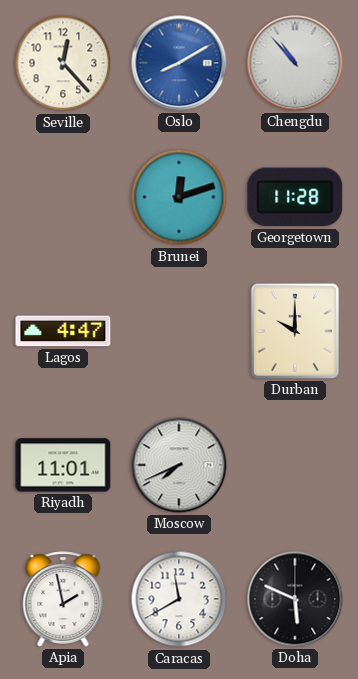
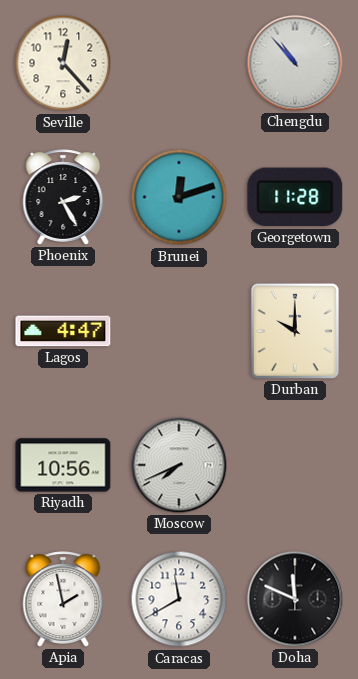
Oslo: 8:10 -> none (179, 63)
Phoenix: none -> 2:25 (63, 197)
Riyadh: 11:01 -> 10:56 (63, 465)
Doha: 5:49 -> 11:49 (295, 599)
